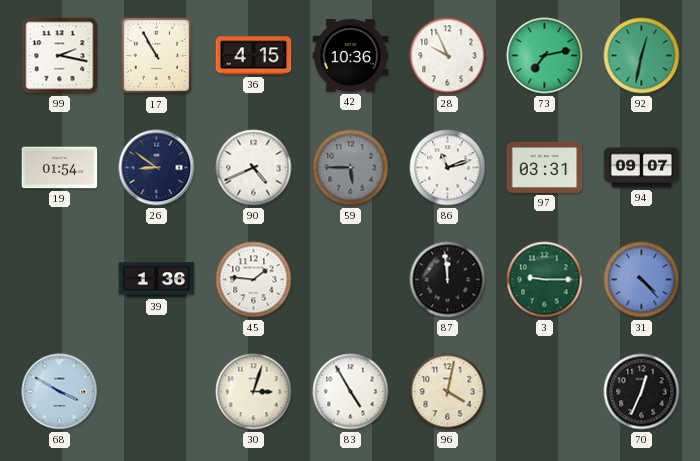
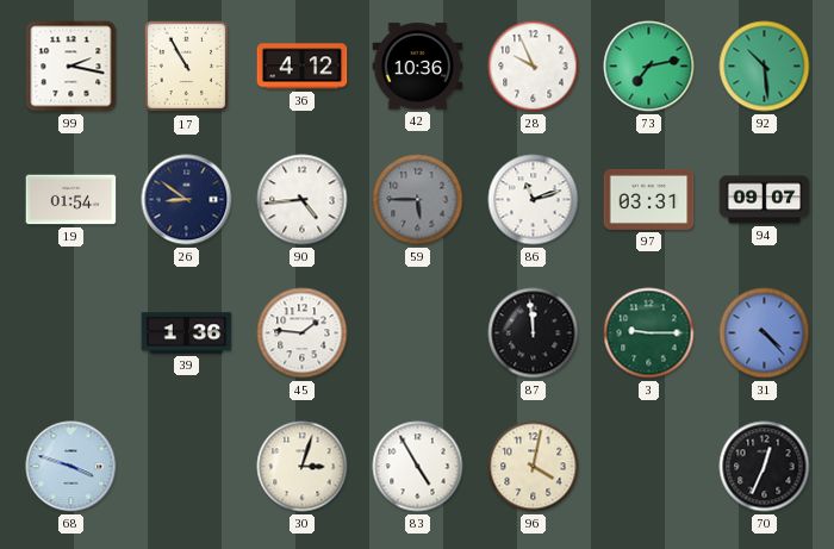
36: 4:15 -> 4:12 (303, 67)
92: 12:32 -> 10:29 (765, 67)
90: 4:41 -> 4:44 (303, 200)
68: 3:50 -> 3:48 (71, 467)
